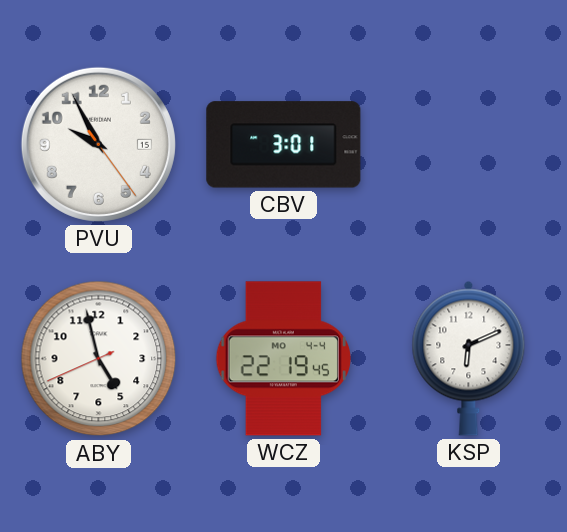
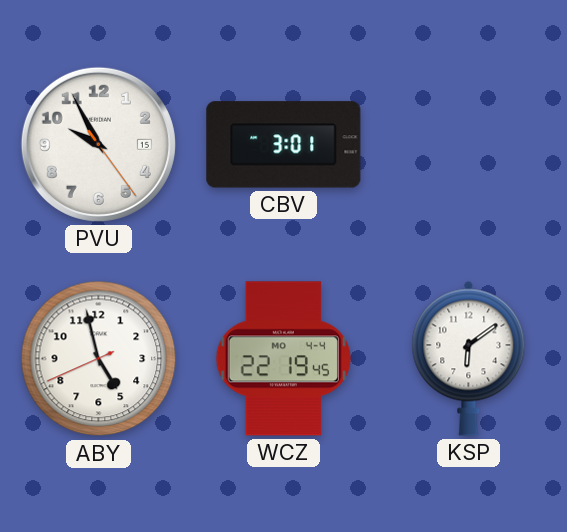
KSP: 6:11 -> 6:09 (469, 358)
